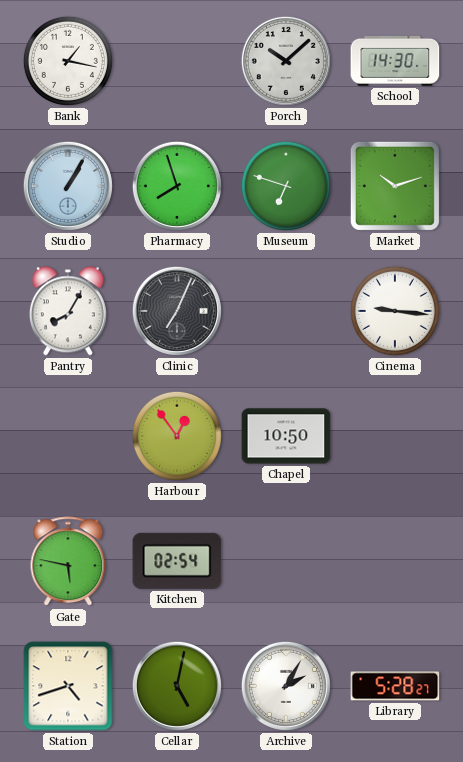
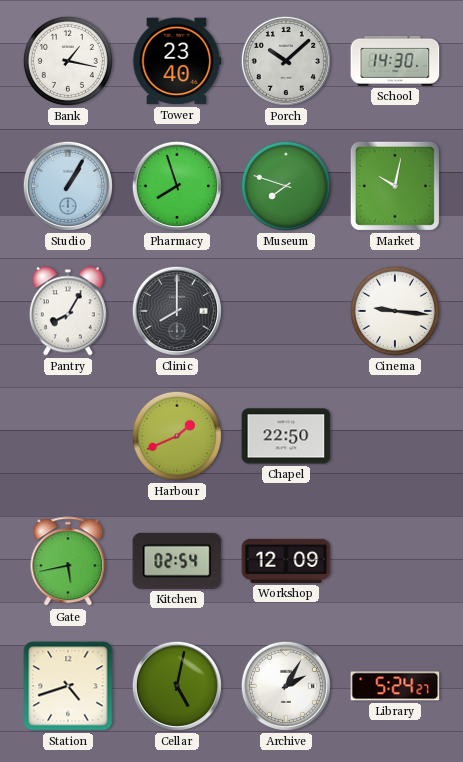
Tower: none -> 23:40 (177, 61)
Museum: 6:48 -> 7:48 (286, 186)
Market: 10:12 -> 10:02 (395, 186)
Clinic: 7:04 -> 8:00 (177, 311)
Harbour: 12:54 -> 1:41 (177, 436)
Chapel: 10:50 -> 22:50 (286, 436)
Gate: 5:47 -> 5:43 (68, 562)
Workshop: none -> 12:09 (286, 561)
Library: 5:28 -> 5:24 (395, 686)
